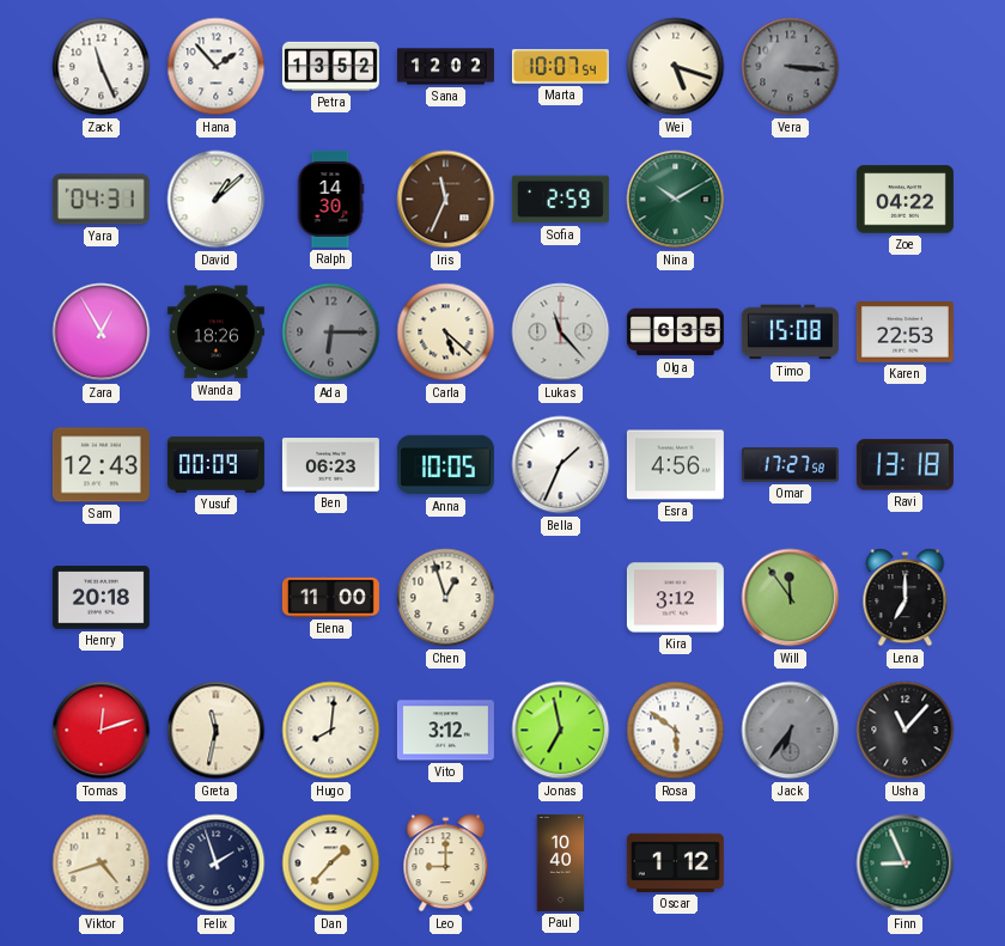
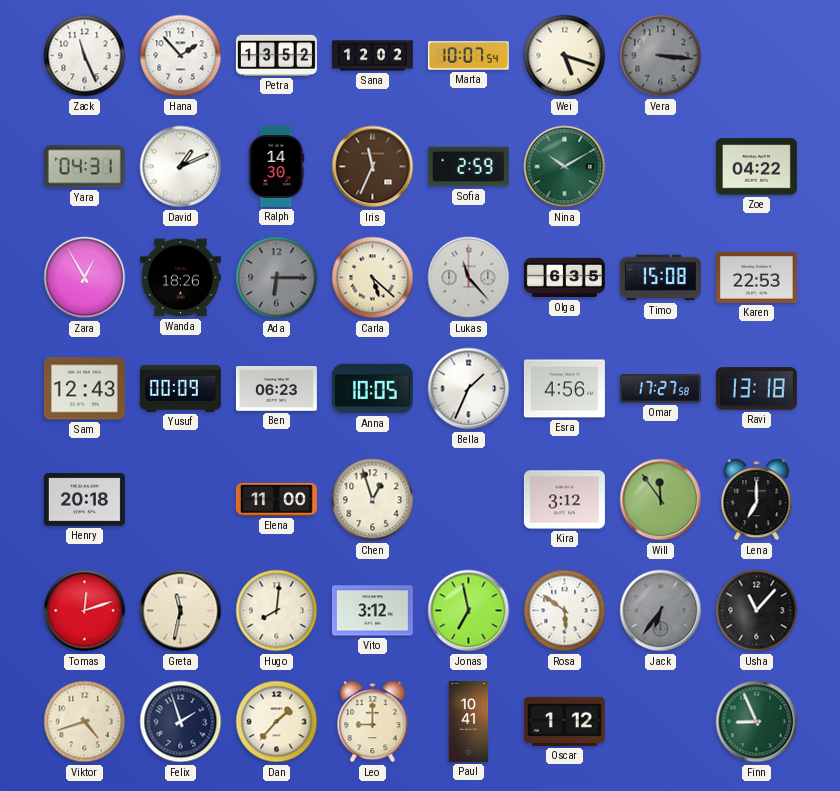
David: 1:08 -> 1:11 (181, 167)
Paul: 10:40 -> 10:41 (469, 721)
